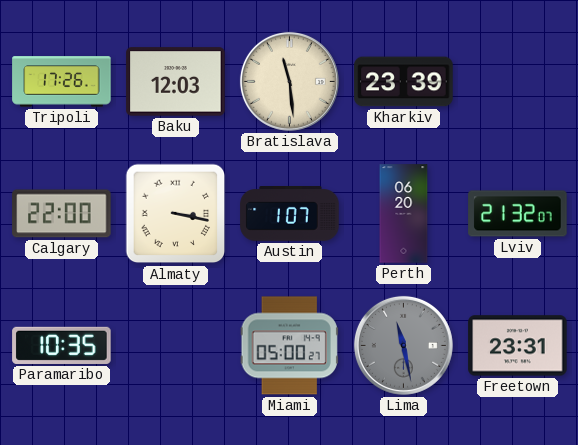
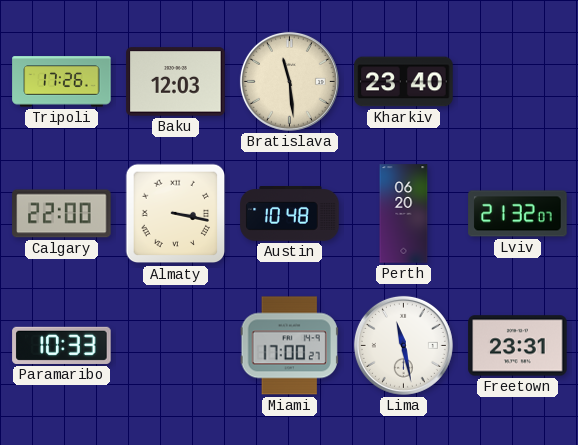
Kharkiv: 23:39 -> 23:40 (404, 82)
Austin: 1:07 -> 10:48 (290, 214)
Paramaribo: 10:35 -> 10:33 (62, 345)
Miami: 05:00 -> 17:00 (289, 346)
Lima dial: grey -> white (403, 345)
